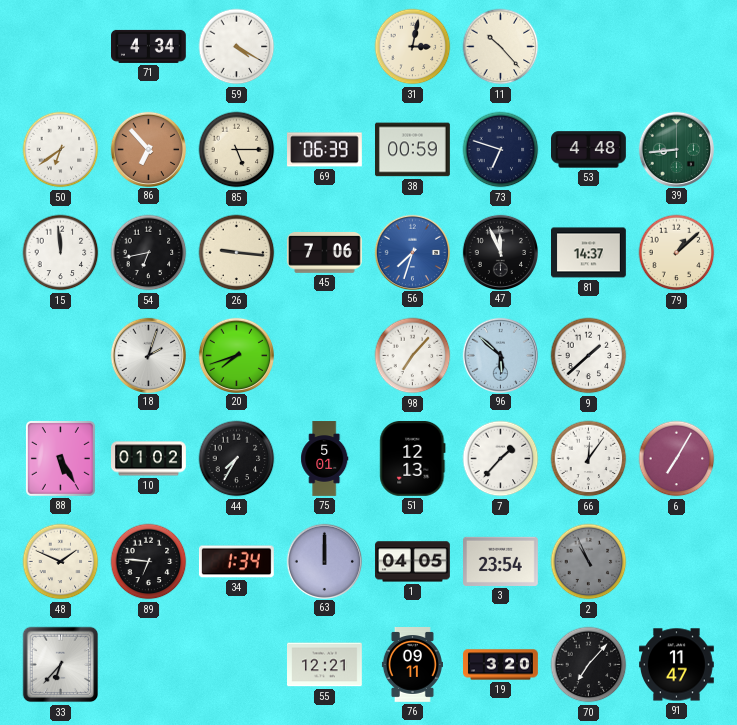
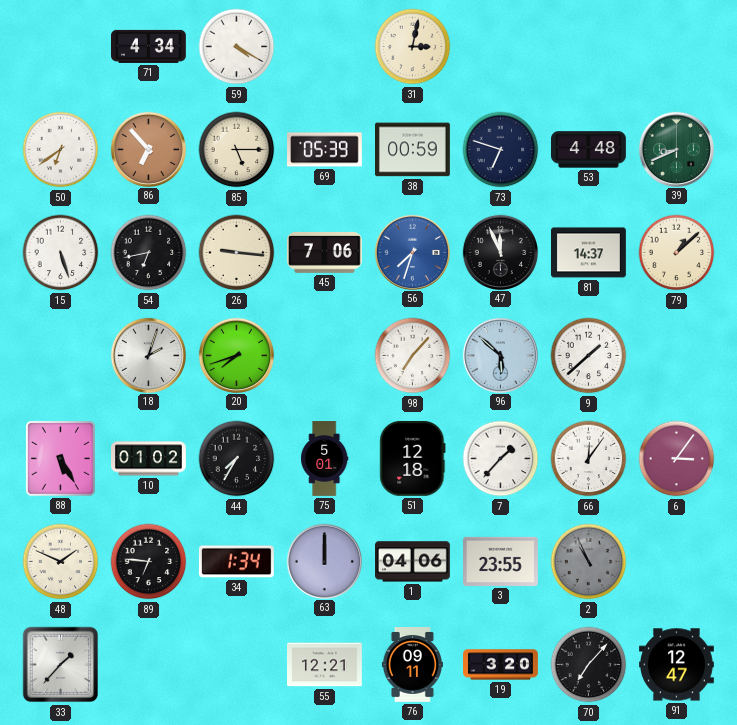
11: 10:23 -> none (501, 47)
69: 06:39 -> 05:39 (325, 150)
39: 8:44 -> 8:41 (676, 149)
15: 11:59 -> 5:27 (61, 253)
51: 12:13 -> 12:18 (413, 458)
6: 7:05 -> 3:06 (677, 459)
1: 04:05 -> 04:06 (413, 562)
3: 23:54 -> 23:55 (501, 561)
33: 6:37 -> 1:37 (61, 665)
91: 11:47 -> 12:47 (677, 665)
